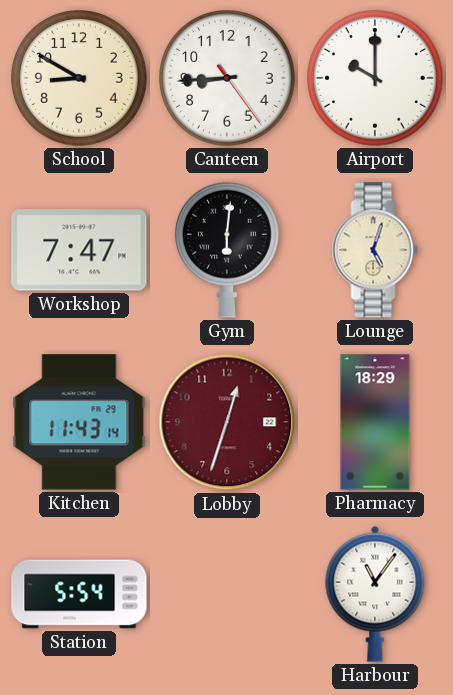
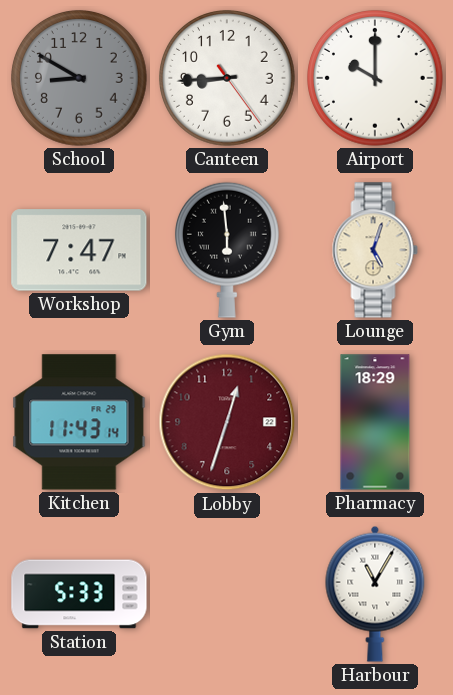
School dial: cream -> grey (80, 79)
Gym: 6:01 -> 5:59 (227, 250)
Station: 5:54 -> 5:33 (79, 594)
Harbour: 11:06 -> 11:05 (375, 594)
